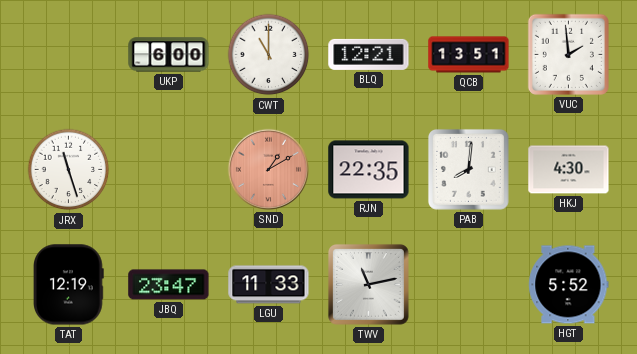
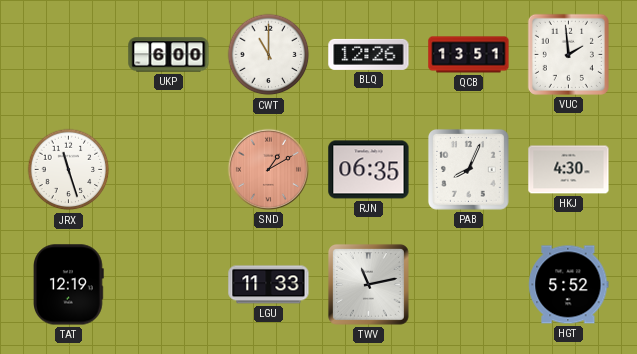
BLQ: 12:21 -> 12:26 (369, 54)
RJN: 22:35 -> 06:35 (369, 170)
PAB: 8:01 -> 8:04 (468, 169)
JBQ: 23:47 -> none (169, 285)
